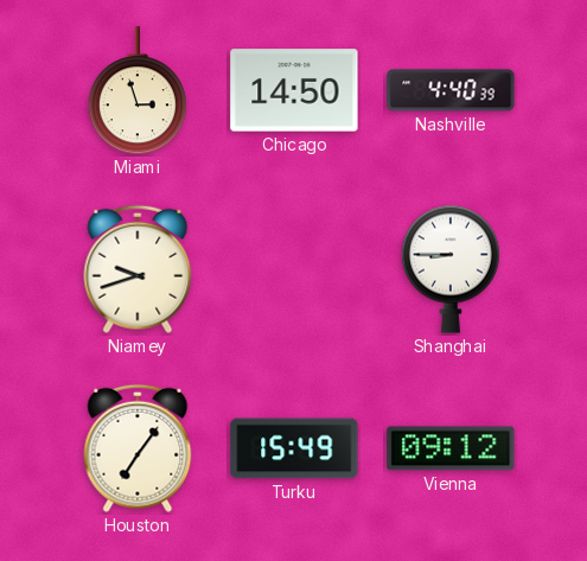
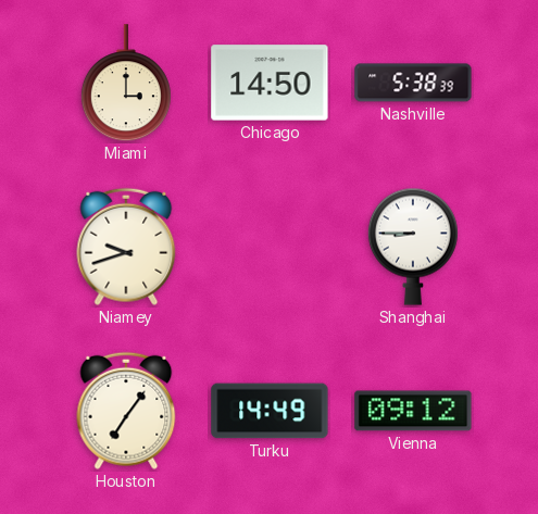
Miami: 2:57 -> 3:00 (126, 84)
Nashville: 4:40 -> 5:38 (413, 83)
Turku: 15:49 -> 14:49 (270, 411)
